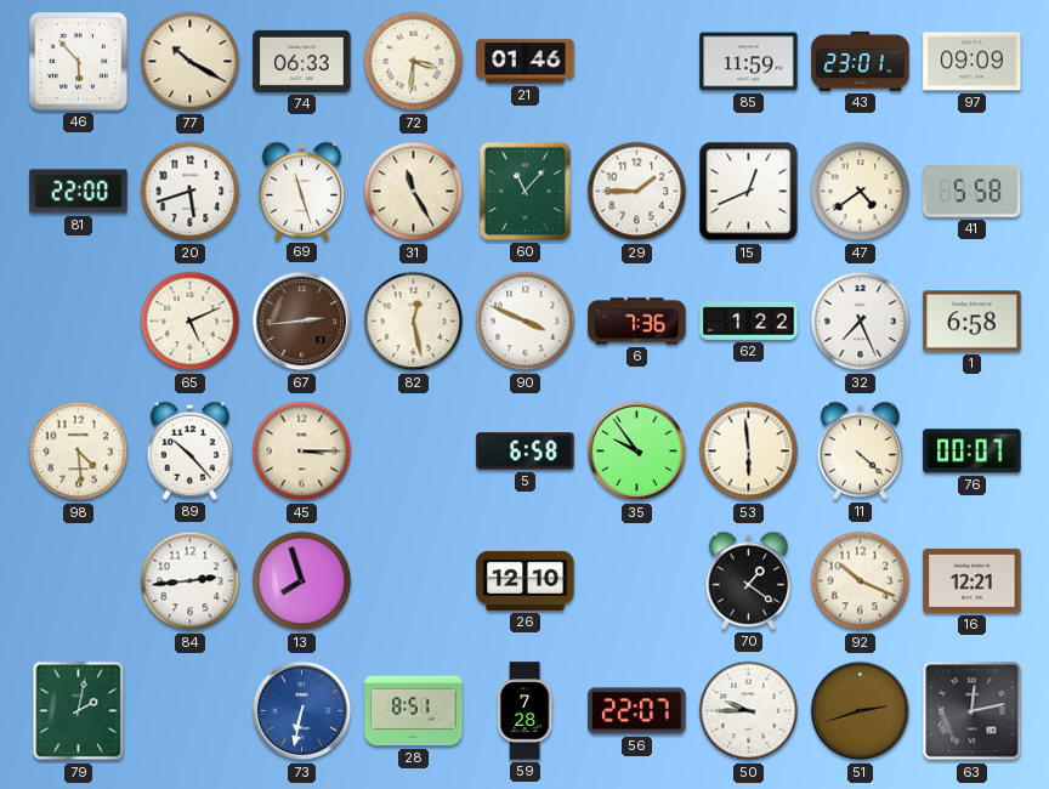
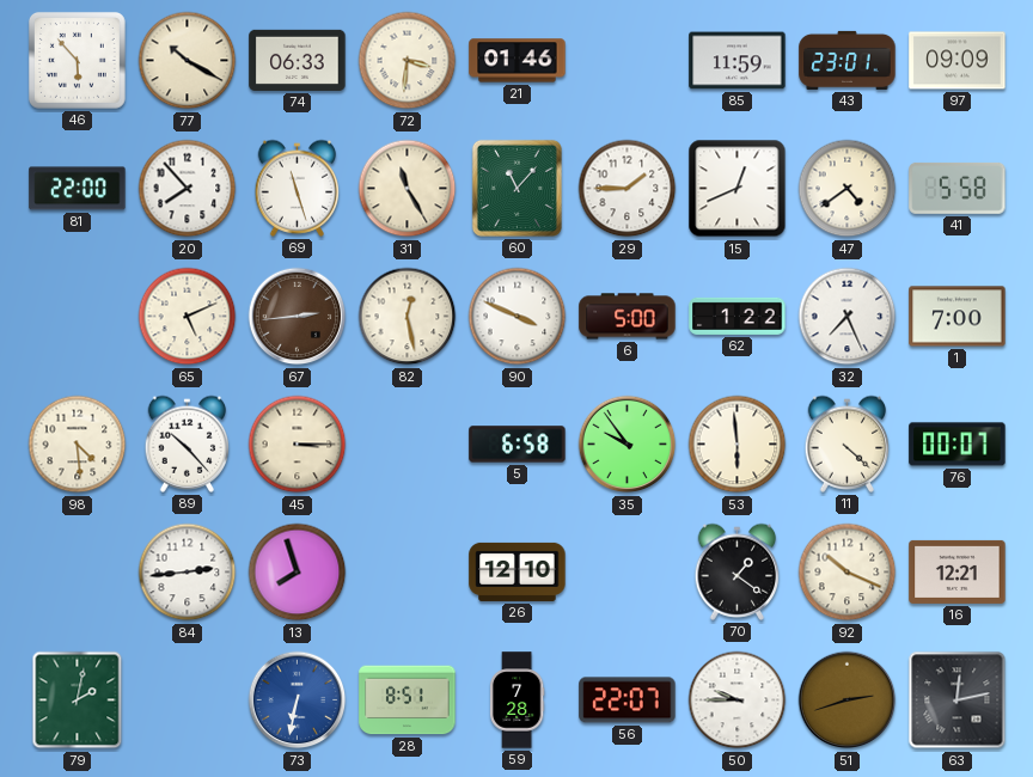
20: 5:42 -> 7:53 (188, 189)
6: 7:36 -> 5:00 (628, 317)
1: 6:58 -> 7:00 (958, 317)
